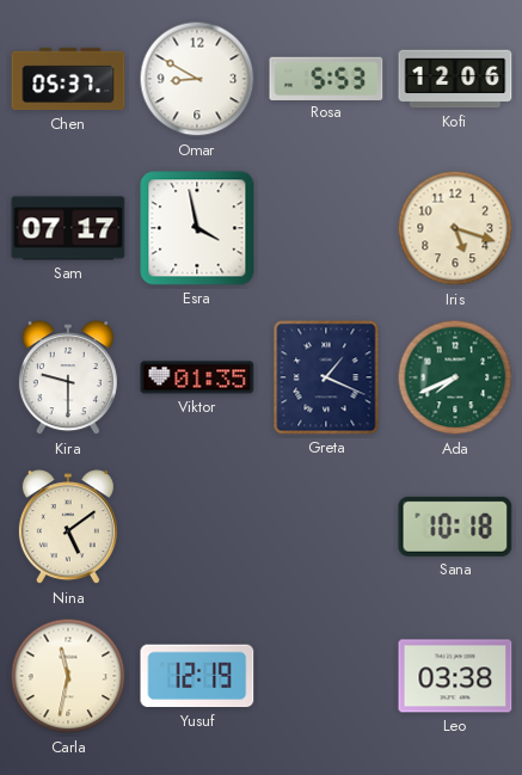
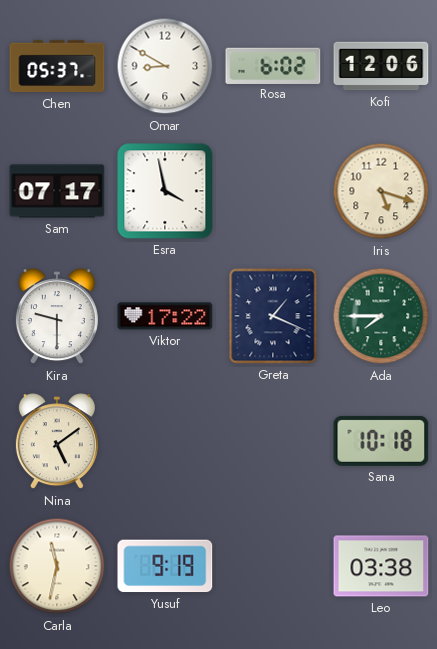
Rosa: 5:53 -> 6:02 (273, 65)
Viktor: 01:35 -> 17:22 (165, 316)
Ada: 7:41 -> 7:45 (381, 316)
Yusuf: 12:19 -> 9:19 (165, 566)
